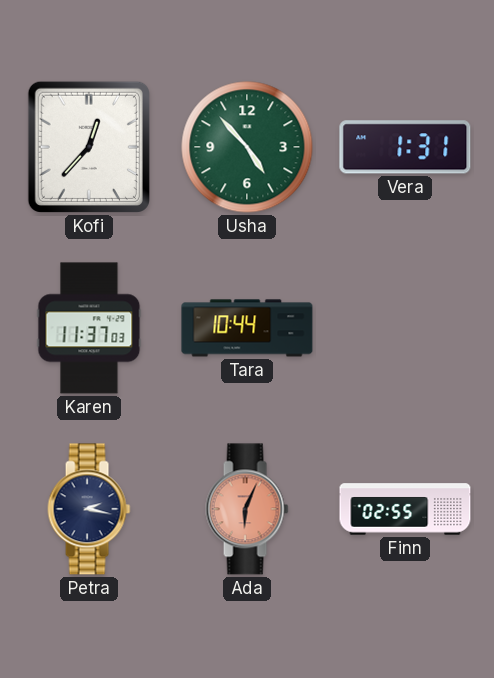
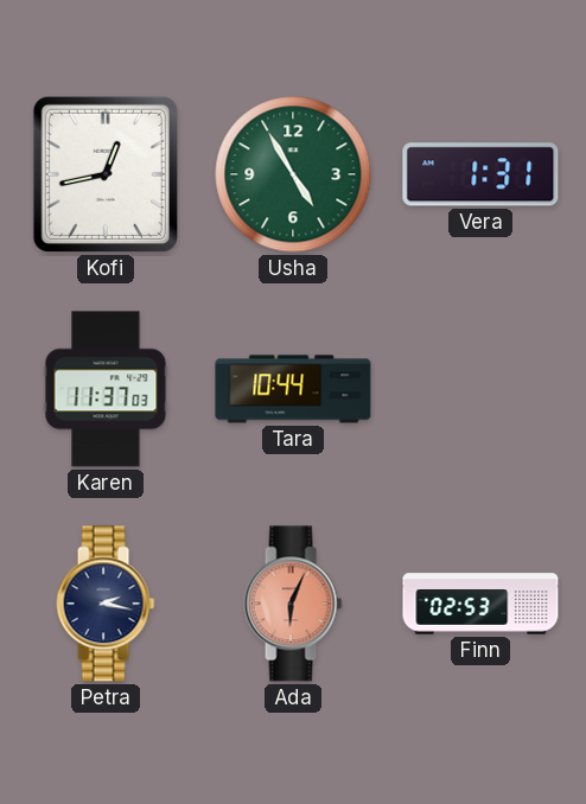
Kofi: 12:37 -> 12:43 (106, 174)
Usha: 4:53 -> 4:55 (293, 174)
Finn: 02:55 -> 02:53 (480, 604)
